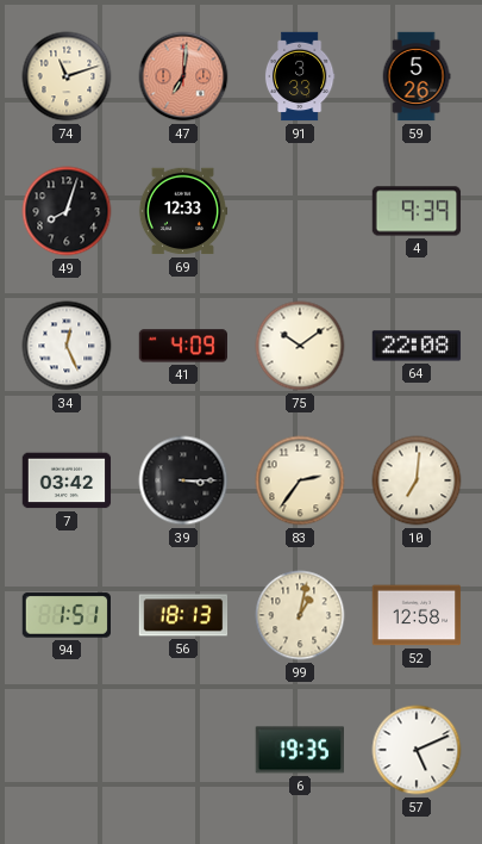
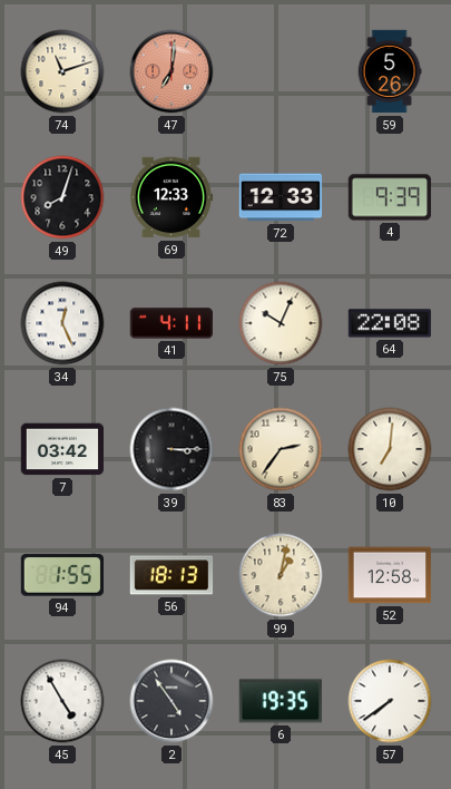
91: 3:33 -> none (300, 76)
72: none -> 12:33 (281, 197)
41: 4:09 -> 4:11 (171, 323)
75: 10:09 -> 10:04 (281, 323)
94: 1:51 -> 1:55 (61, 575)
45: none -> 4:55 (62, 701)
2: none -> 4:54 (171, 701)
57: 5:11 -> 7:39 (390, 701)
